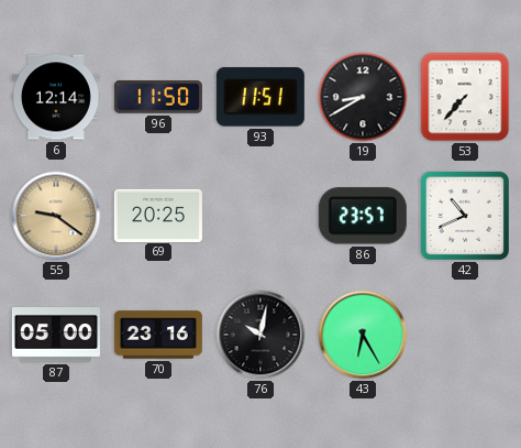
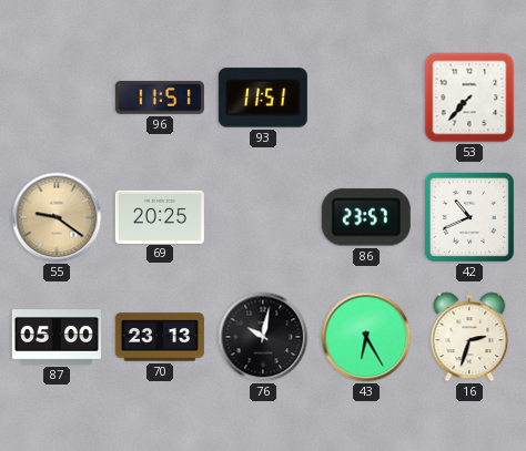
6: 12:14 -> none (56, 97)
96: 11:50 -> 11:51 (160, 98)
19: 8:40 -> none (363, 97)
70: 23:16 -> 23:13 (160, 337)
16: none -> 2:33 (469, 337)
